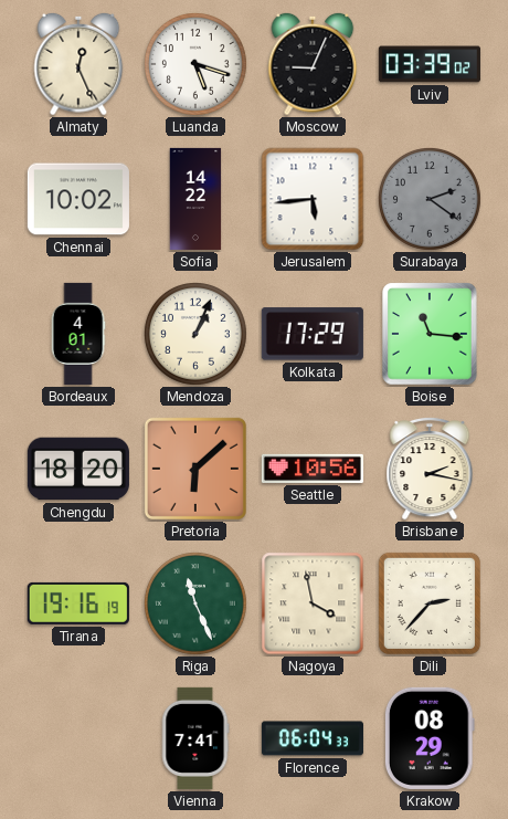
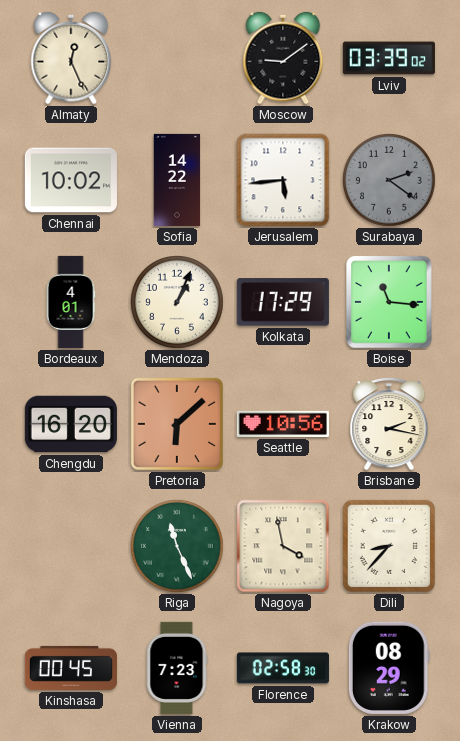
Luanda: 5:18 -> none (195, 64)
Moscow: 9:04 -> 9:09 (283, 58)
Chengdu: 18:20 -> 16:20 (71, 424)
Tirana: 19:16 -> none (78, 603)
Dili: 2:37 -> 8:37 (389, 546)
Kinshasa: none -> 00:45 (71, 668)
Vienna: 7:41 -> 7:23 (177, 668)
Florence: 06:04 -> 02:58 (283, 668)
